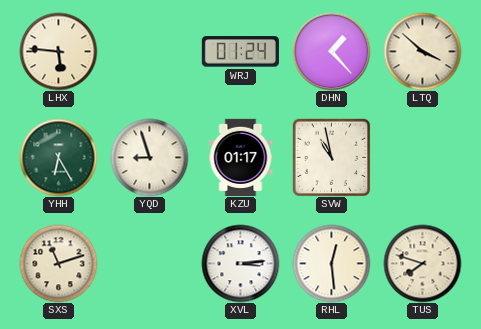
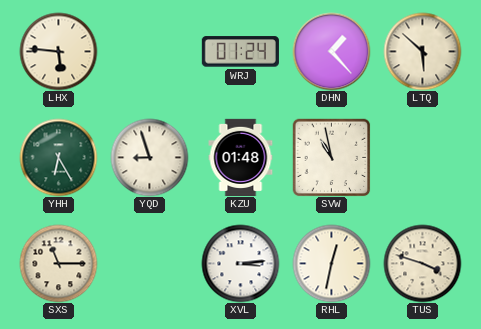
LTQ: 3:52 -> 5:52 (422, 51)
KZU: 01:17 -> 01:48 (241, 157)
SXS: 11:12 -> 11:15 (58, 263)
RHL: 12:29 -> 12:32 (331, 263)
TUS: 7:48 -> 3:48 (422, 263)
